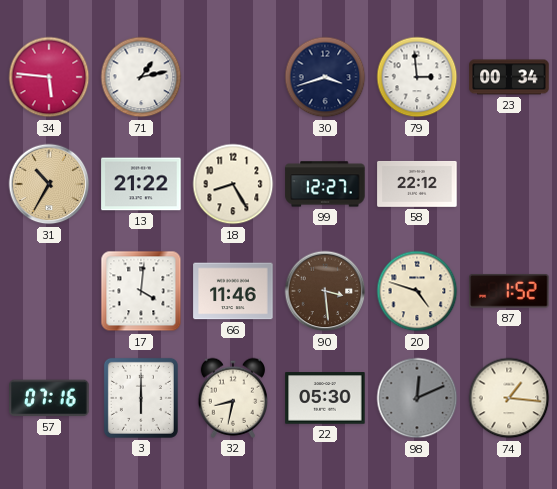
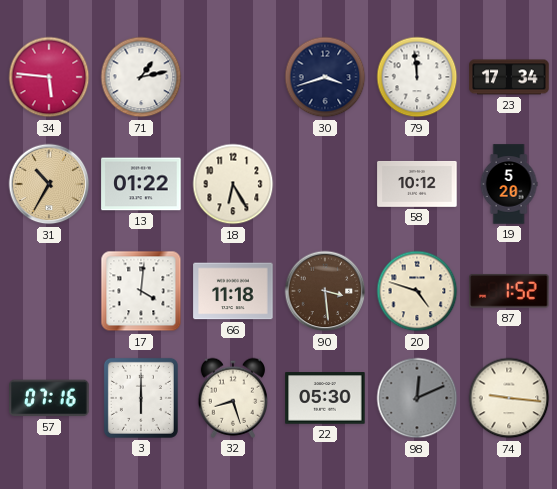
79: 2:59 -> 11:59 (417, 77)
23: 00:34 -> 17:34 (509, 77)
13: 21:22 -> 01:22 (141, 184)
18: 8:25 -> 6:25 (233, 184)
99: 12:27 -> none (325, 184)
58: 22:12 -> 10:12 (417, 184)
19: none -> 5:20 (509, 184)
66: 11:46 -> 11:18 (233, 291)
32: 8:32 -> 8:27 (232, 398)
74: 1:16 -> 9:16 (509, 398)
